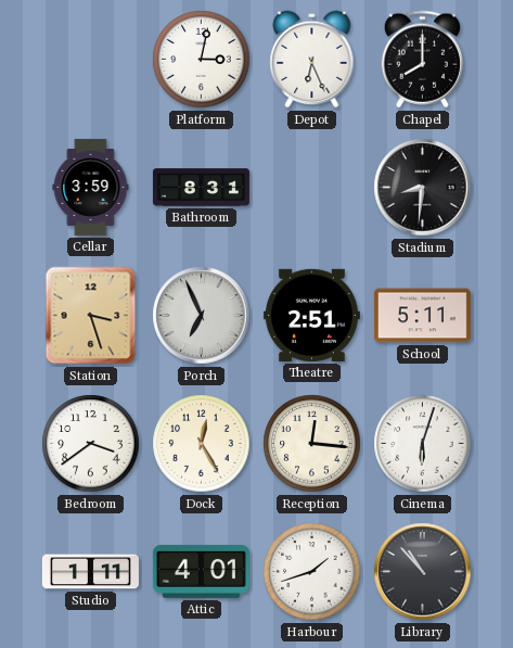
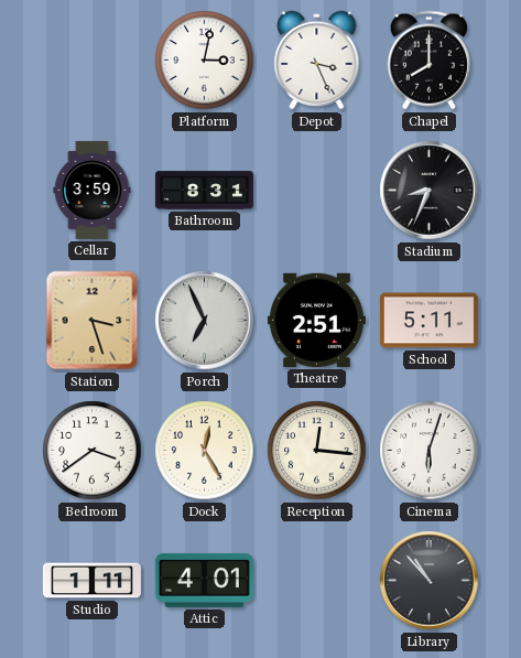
Depot: 6:26 -> 3:26 (317, 61)
Stadium: 8:31 -> 8:34 (430, 191)
Harbour: 1:42 -> none (312, 572)
